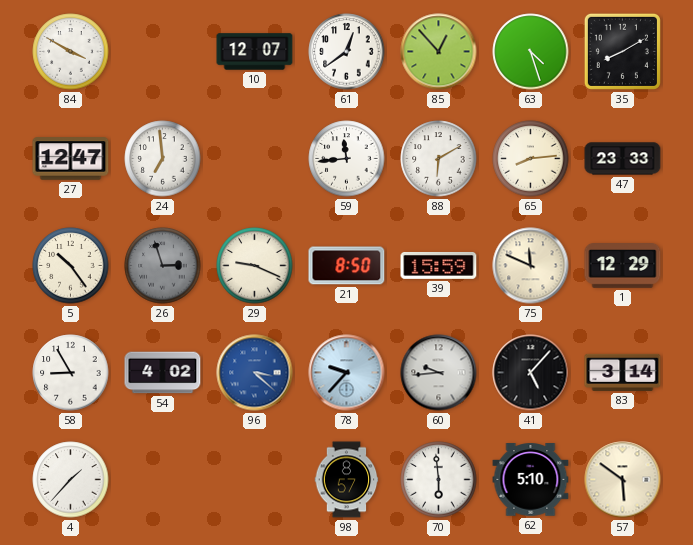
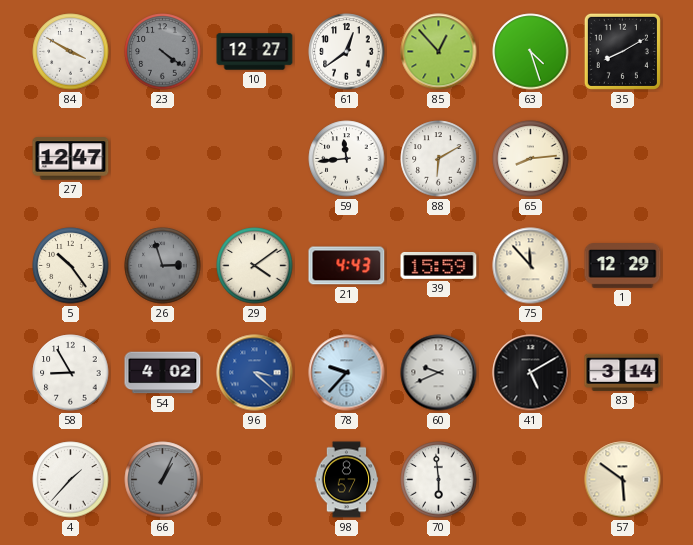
23: none -> 4:21 (163, 52)
10: 12:07 -> 12:27 (255, 52)
24: 6:59 -> none (163, 159)
47: 23:33 -> none (623, 159)
29: 9:19 -> 4:09 (255, 266)
21: 8:50 -> 4:43 (347, 266)
75: 11:49 -> 11:53 (531, 266)
60: 9:44 -> 9:41 (439, 373)
41: 5:07 -> 5:10 (531, 373)
66: none -> 1:04 (163, 480)
62: 5:10 -> none (531, 480)
